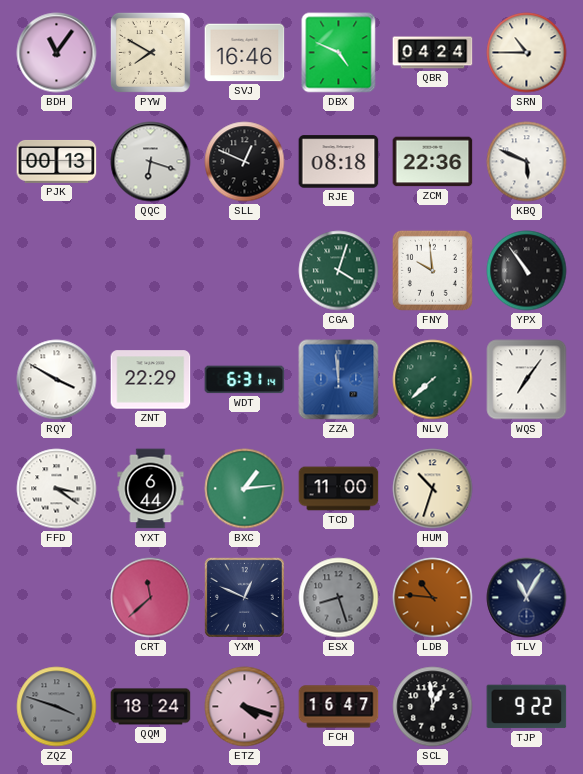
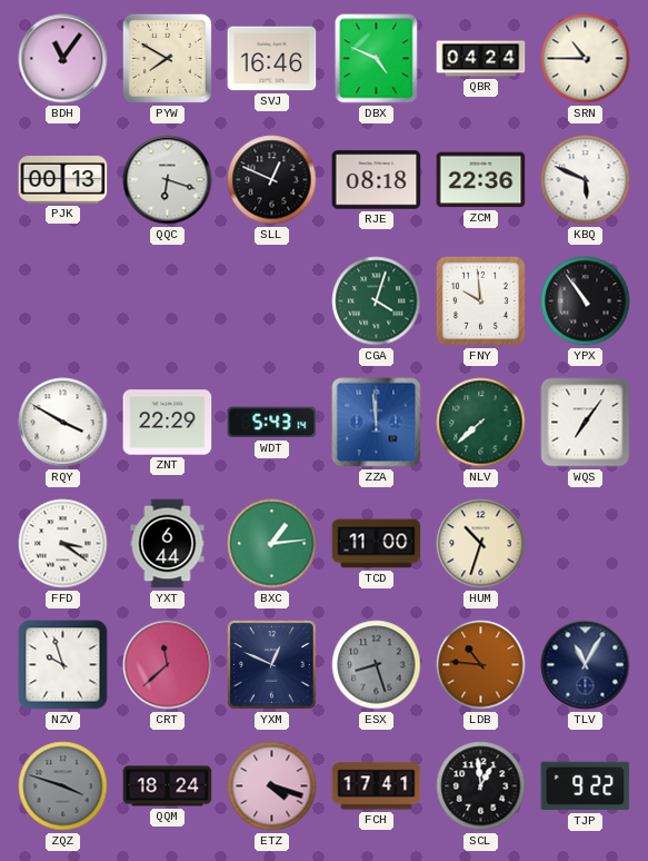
WDT: 6:31 -> 5:43 (272, 423)
NZV: none -> 9:57 (63, 665)
FCH: 16:47 -> 17:41 (377, 786)
